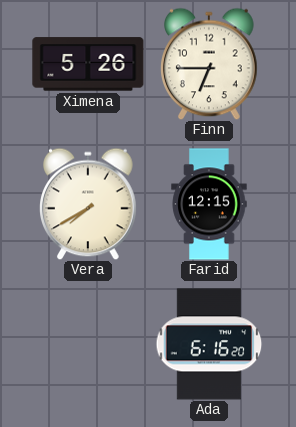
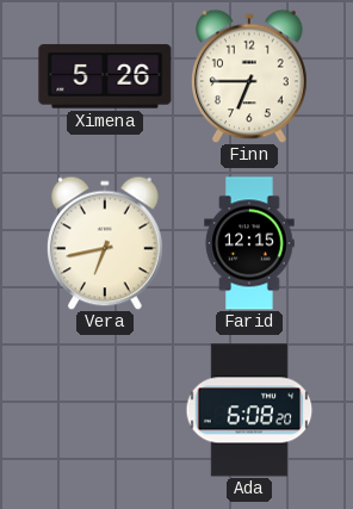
Vera: 7:40 -> 6:43 (106, 243)
Ada: 6:16 -> 6:08 (249, 410)
